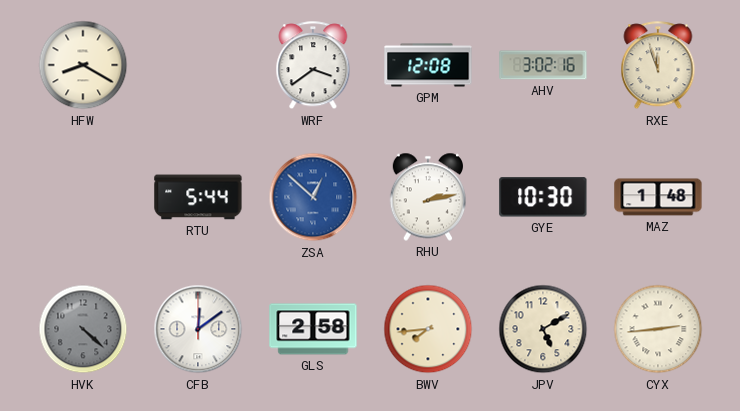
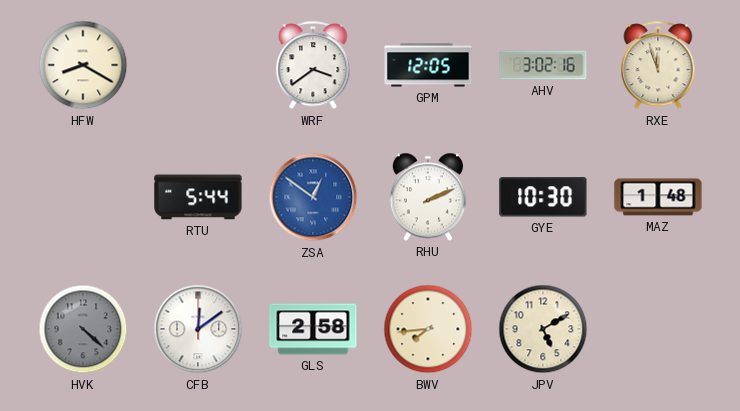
GPM: 12:08 -> 12:05 (428, 65)
ZSA: 12:52 -> 12:51 (313, 197)
RHU: 2:13 -> 2:11 (428, 197)
CYX: 2:44 -> none (658, 329)
